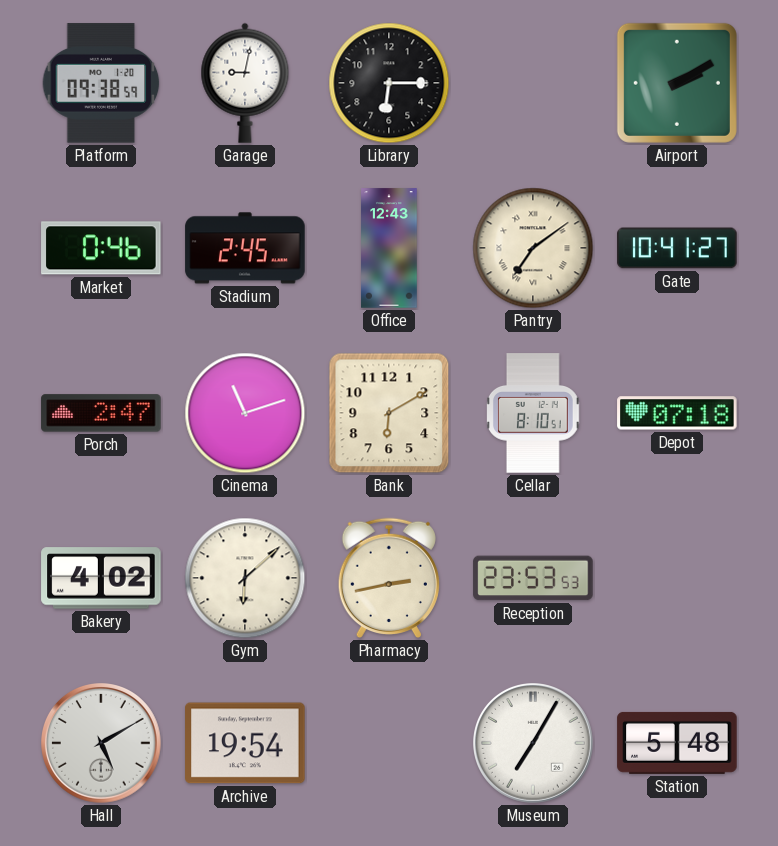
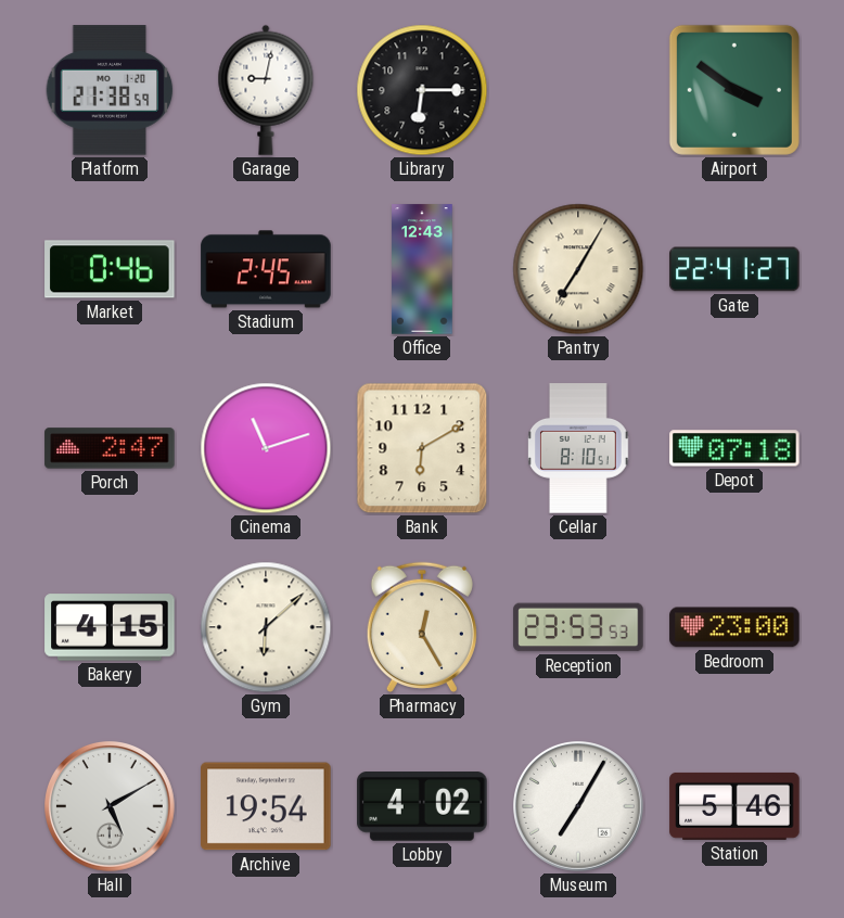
Platform: 09:38 -> 21:38 (110, 90)
Airport: 2:10 -> 3:51 (734, 90)
Pantry: 7:09 -> 7:05 (578, 269)
Gate: 10:41 -> 22:41 (734, 269)
Bakery: 4:02 -> 4:15 (110, 627)
Pharmacy: 2:43 -> 12:25 (422, 627)
Bedroom: none -> 23:00 (734, 627)
Lobby: none -> 4:02 (422, 807)
Station: 5:48 -> 5:46 (734, 806)
